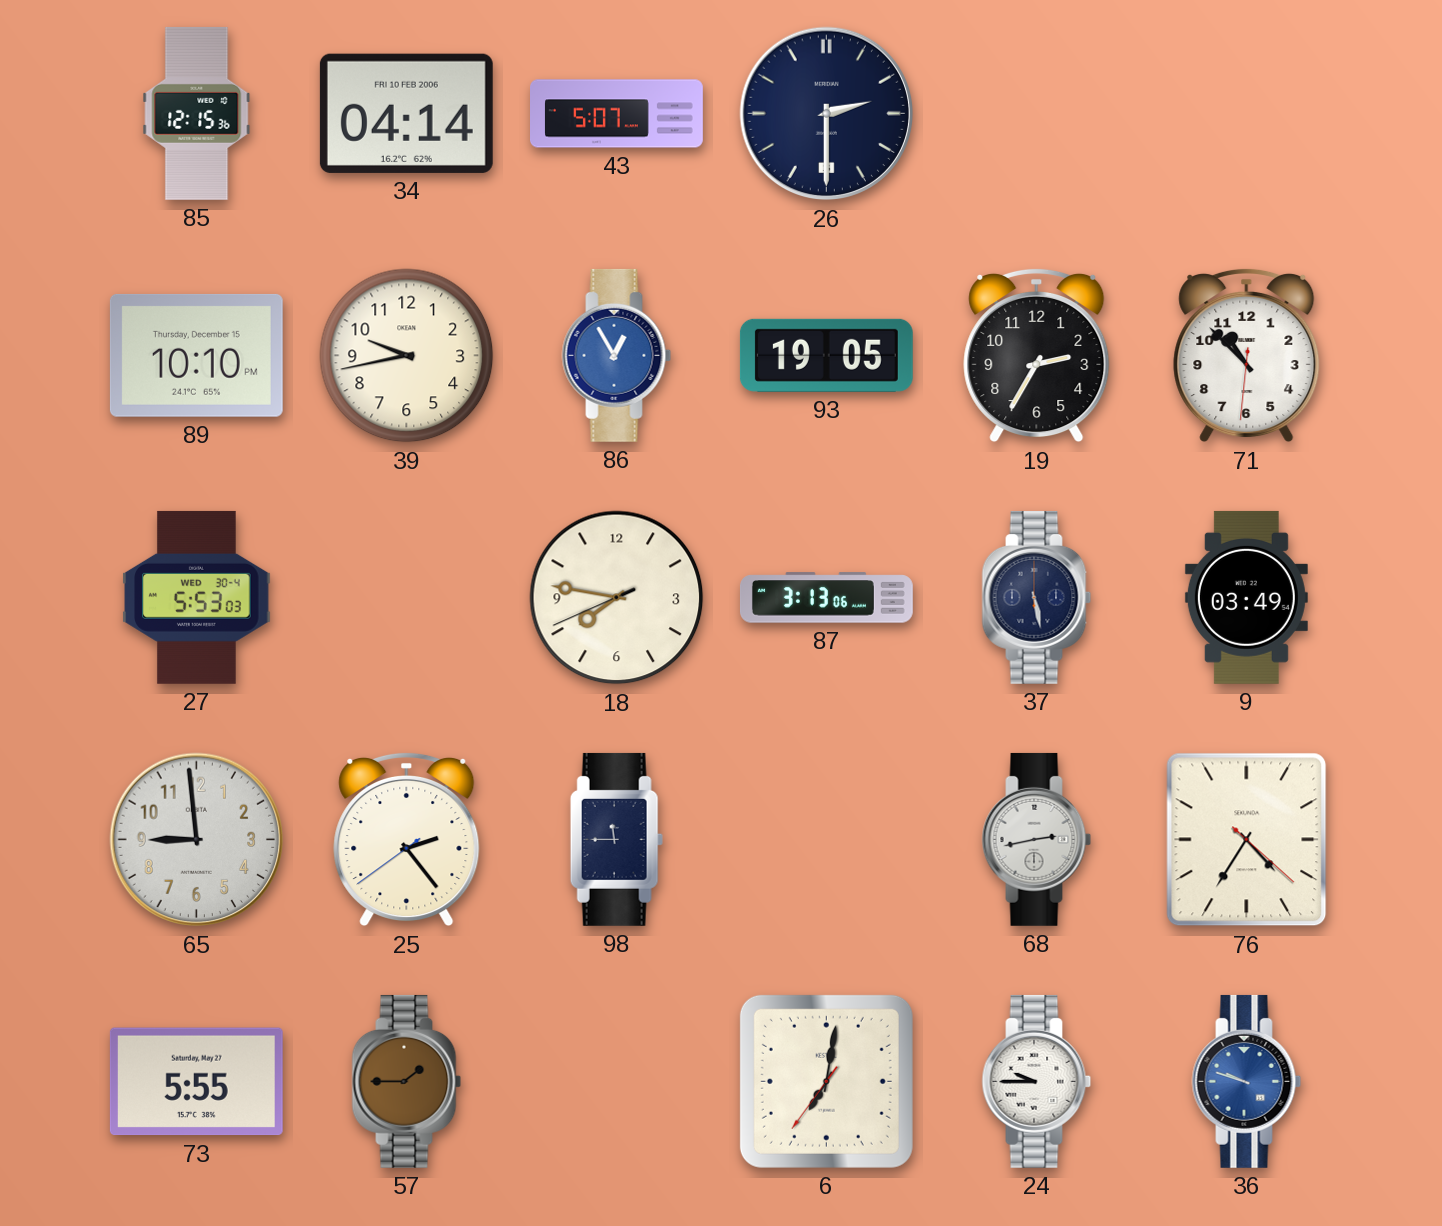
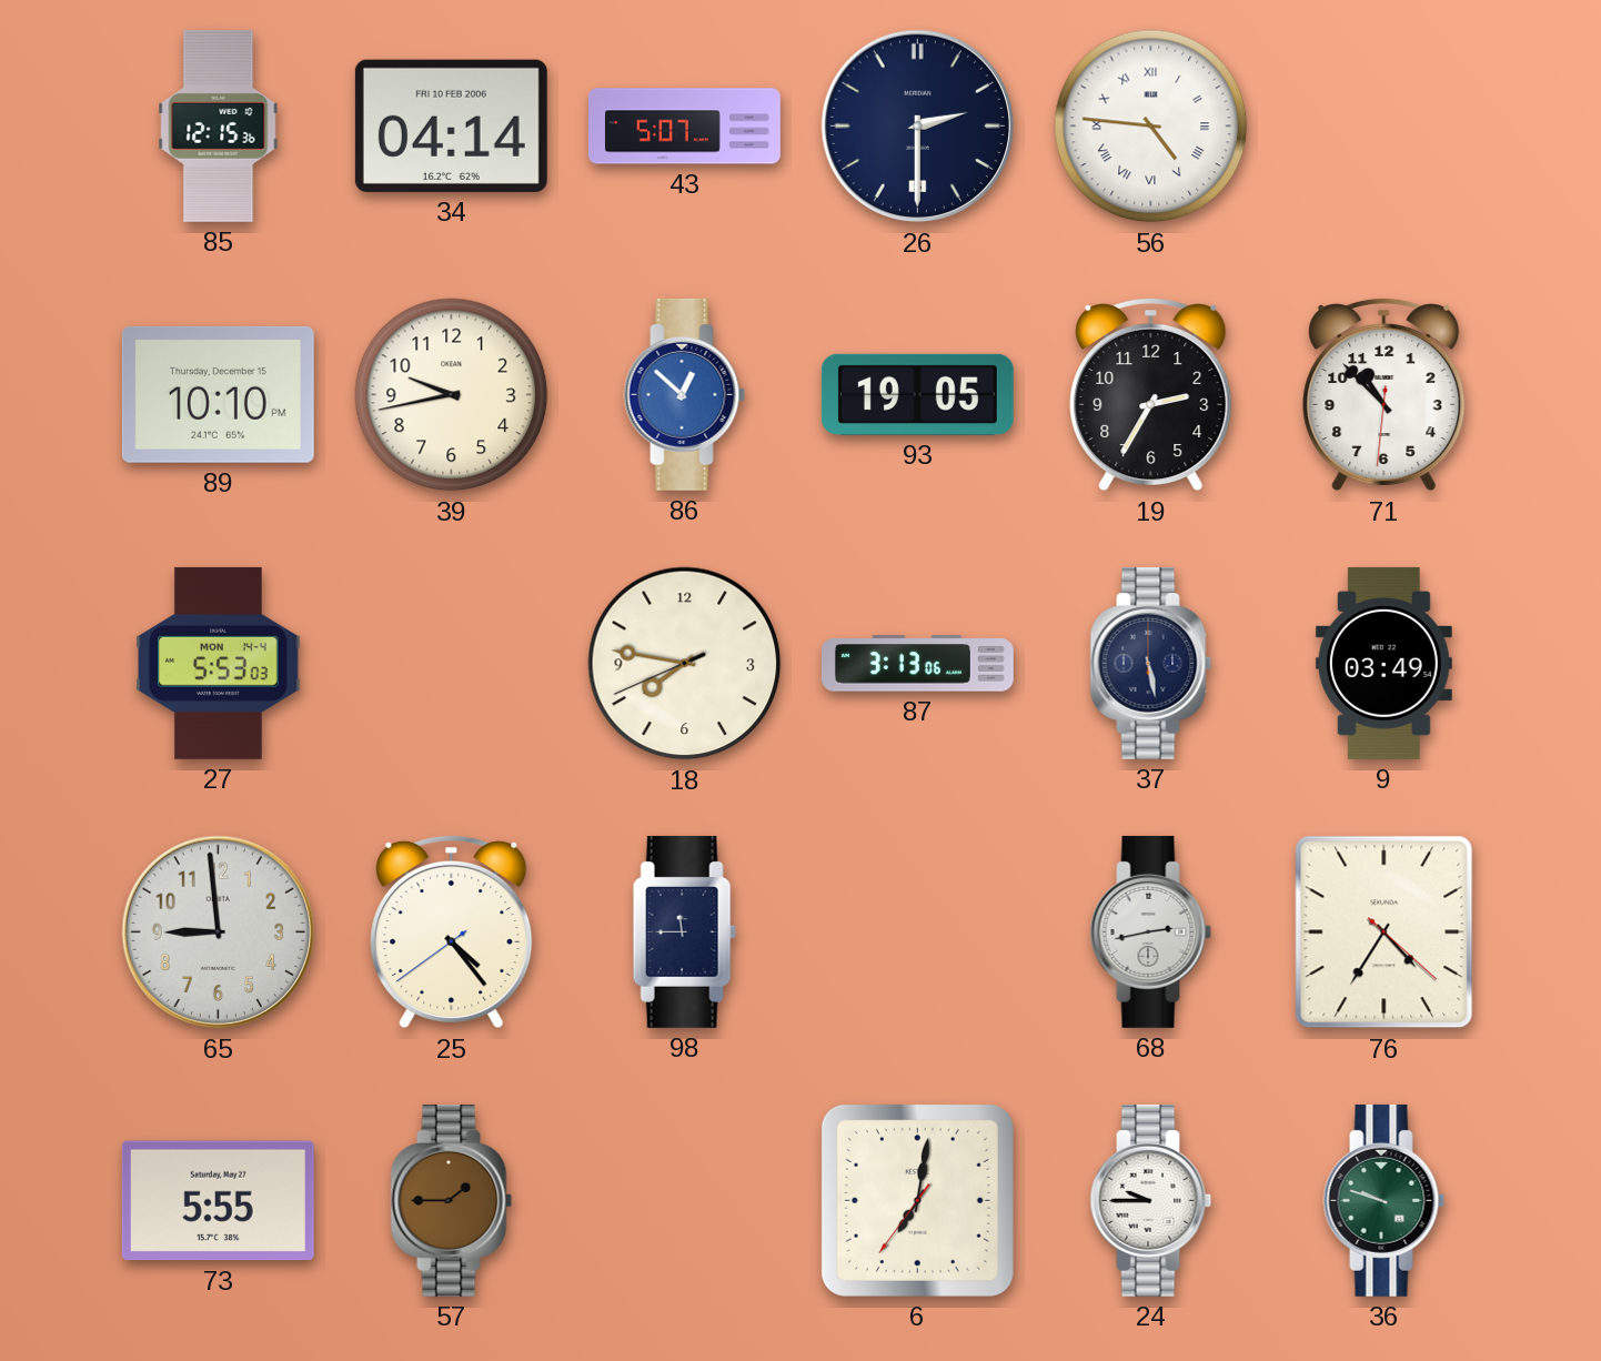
56: none -> 4:46 (1151, 127)
86: 12:55 -> 12:52 (685, 394)
27 date: WED 30-4 -> MON 14-4 (219, 663)
25: 2:23 -> 4:23 (452, 931)
36 dial: blue -> green (1384, 1200)
